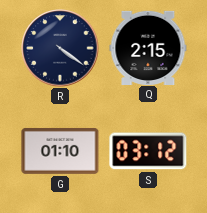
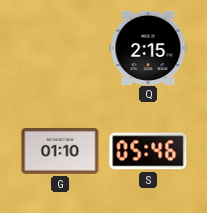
R: 4:21 -> none (60, 48)
S: 03:12 -> 05:46 (148, 151)
